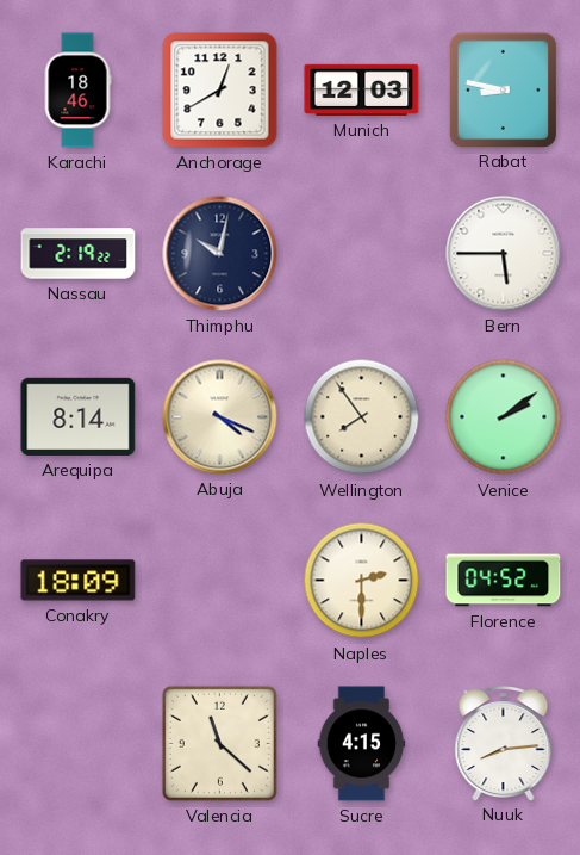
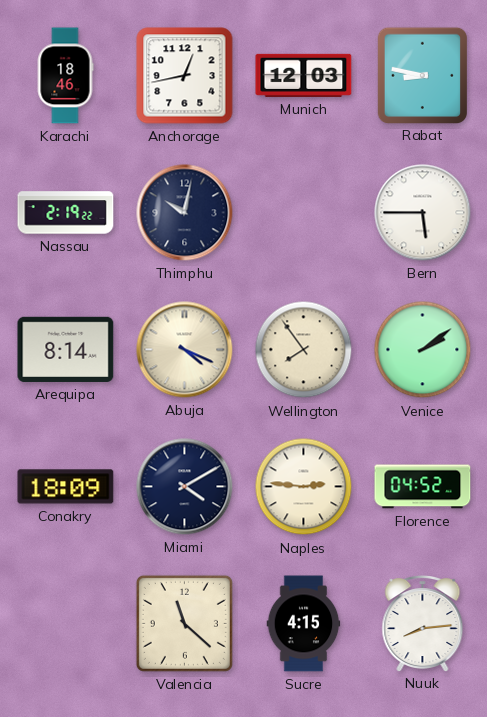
Anchorage: 12:40 -> 12:43 (185, 76)
Miami: none -> 4:10 (185, 487)
Naples: 2:30 -> 2:46 (304, 487)
